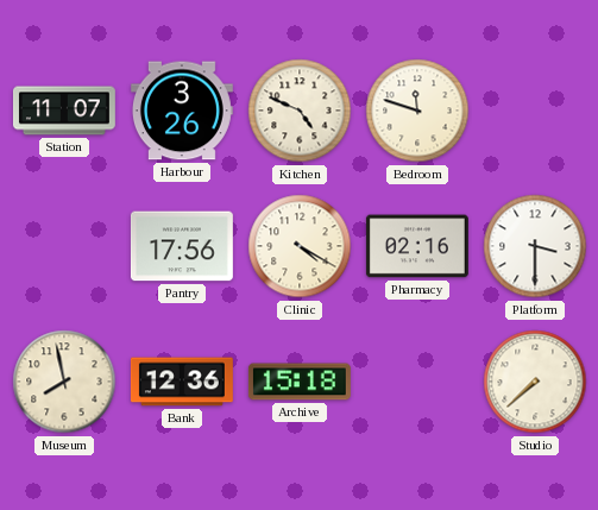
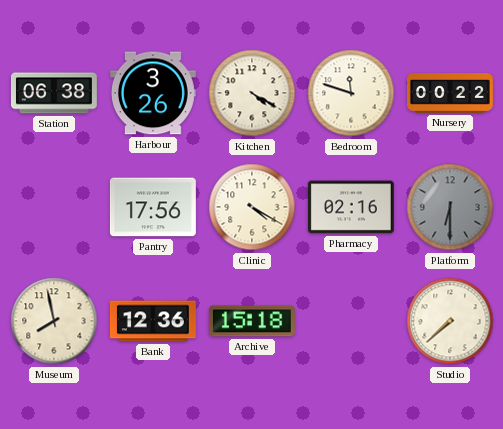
Station: 11:07 -> 06:38 (54, 93)
Kitchen: 4:49 -> 4:20 (252, 93)
Nursery: none -> 00:22 (451, 93)
Platform: 3:30 -> 6:30 (450, 207)
Platform dial: white -> grey (450, 207)
